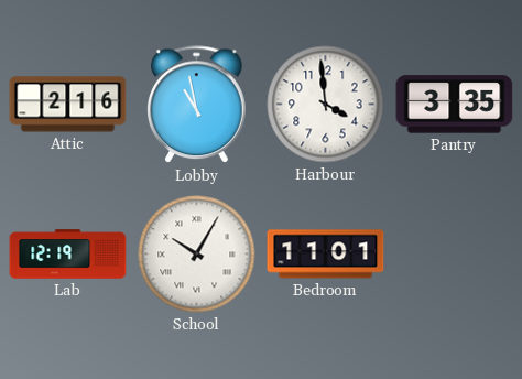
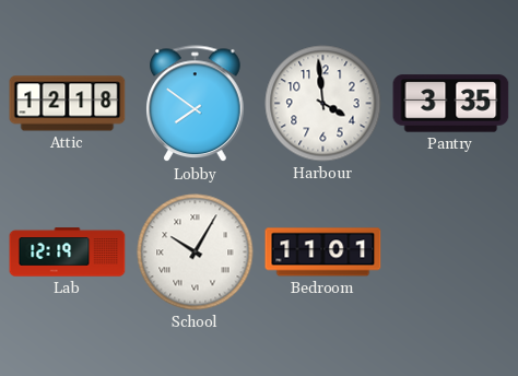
Attic: 2:16 -> 12:18 (68, 104)
Lobby: 10:58 -> 7:51 (196, 104)
